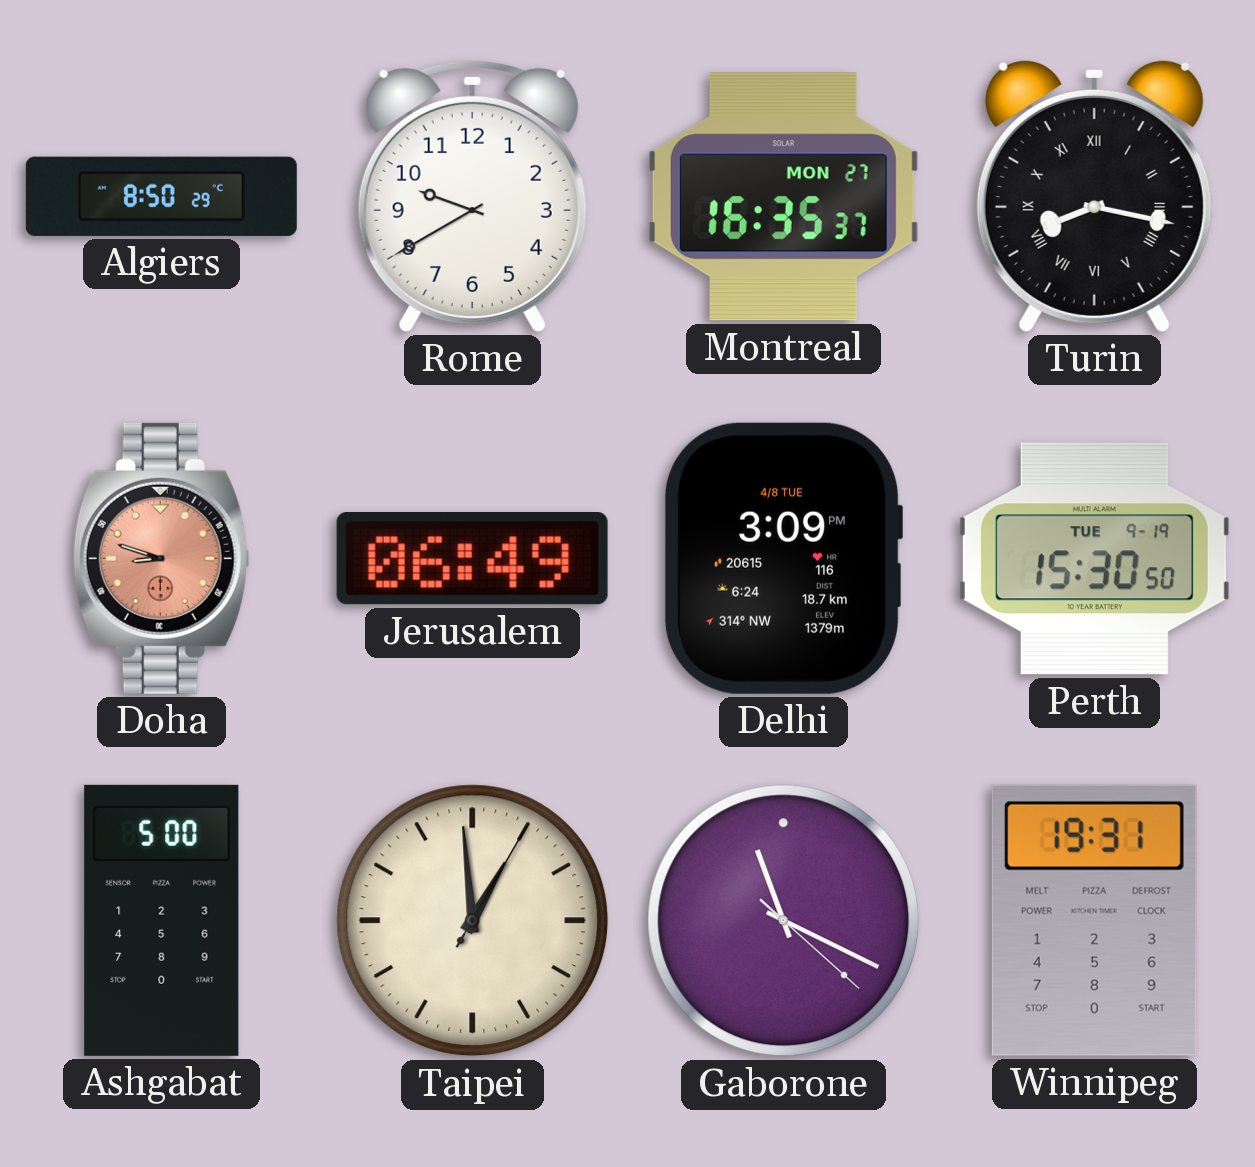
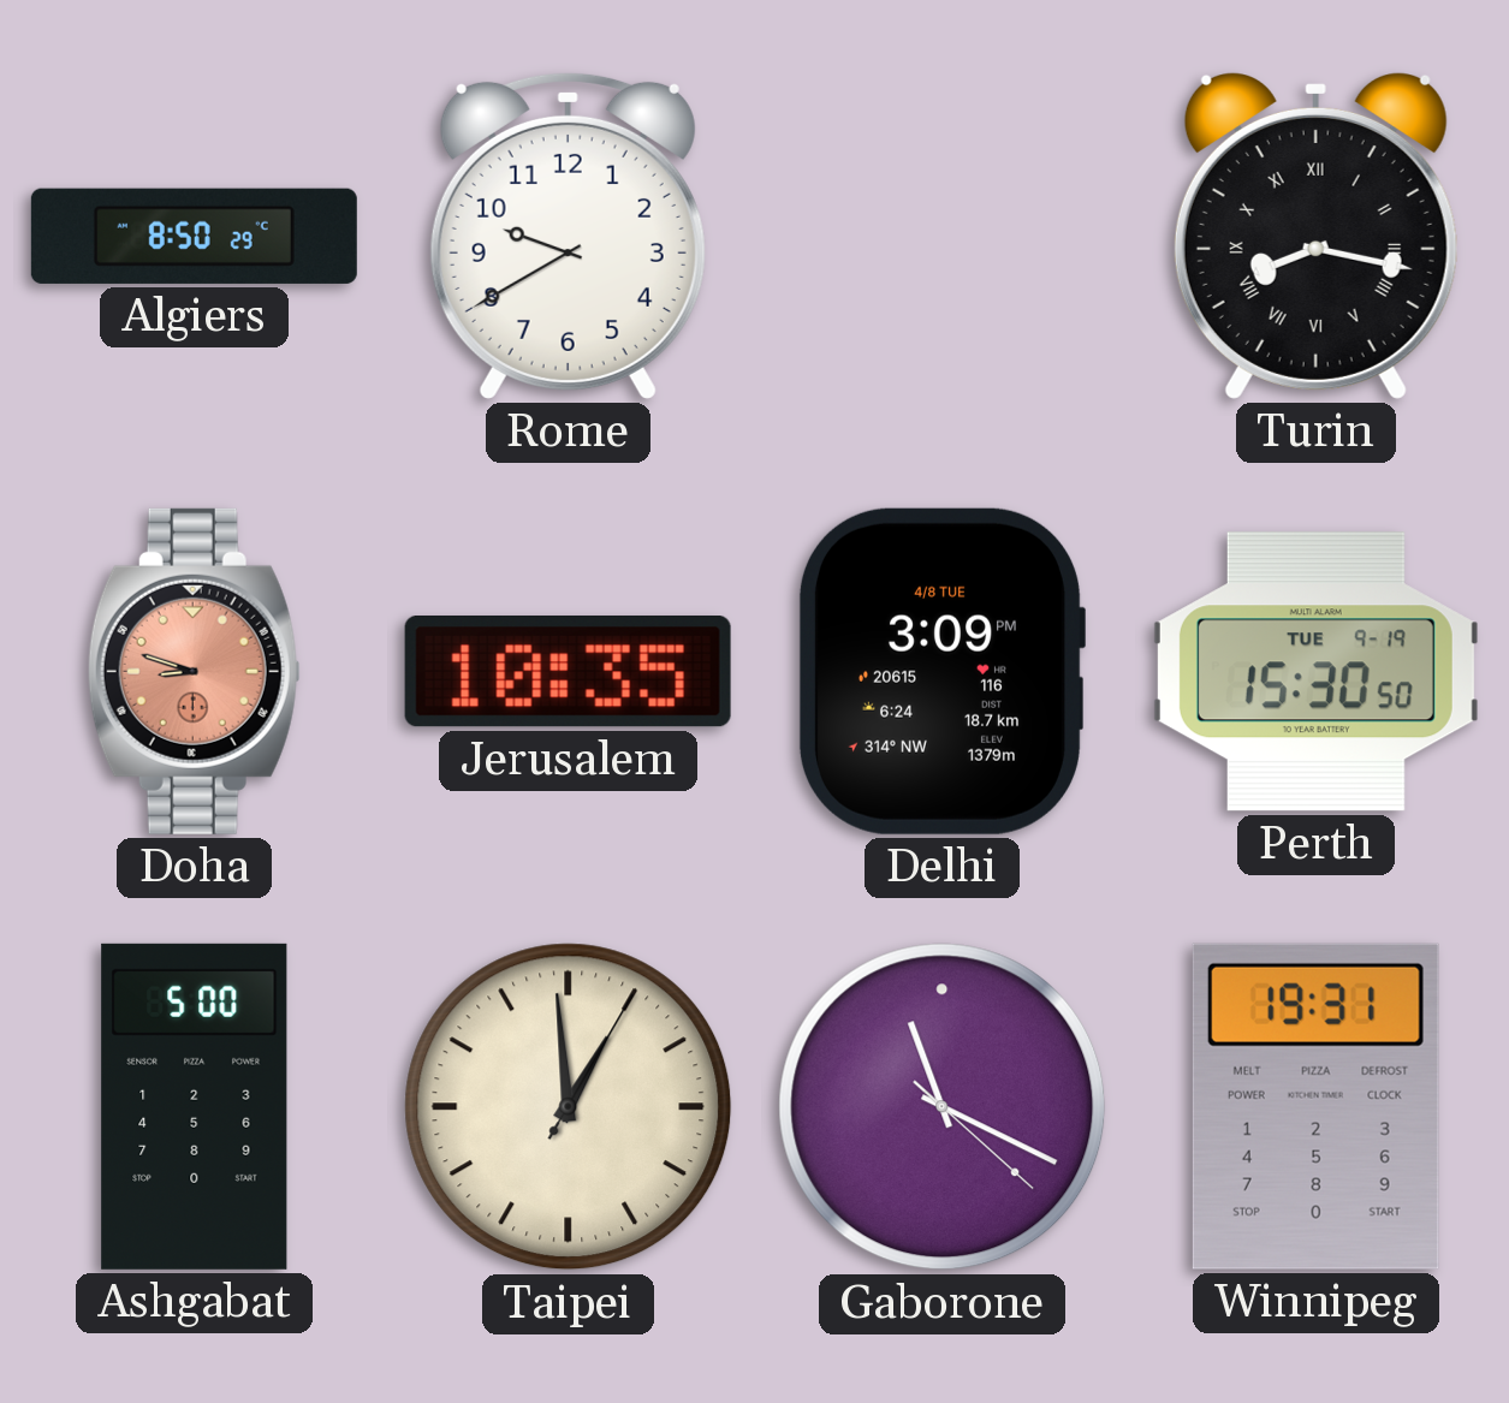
Montreal: 16:35 -> none (783, 197)
Jerusalem: 06:49 -> 10:35 (568, 672)
